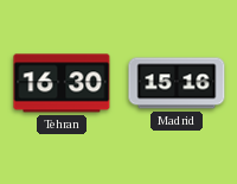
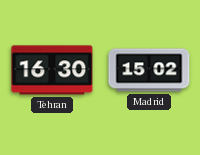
Madrid: 15:16 -> 15:02 (149, 70)
